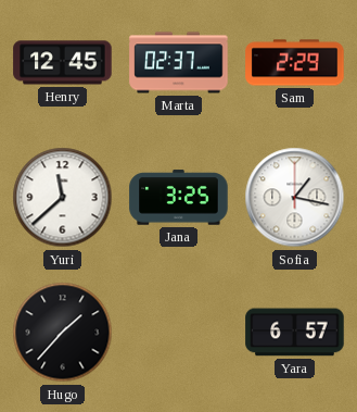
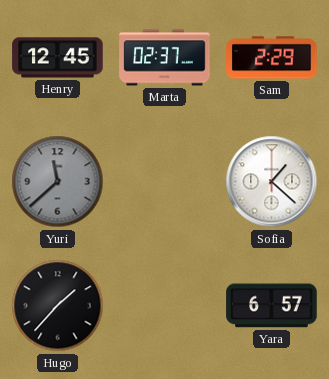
Yuri dial: white -> grey (58, 182)
Jana: 3:25 -> none (179, 198)
Sofia: 1:17 -> 1:22 (272, 182)
